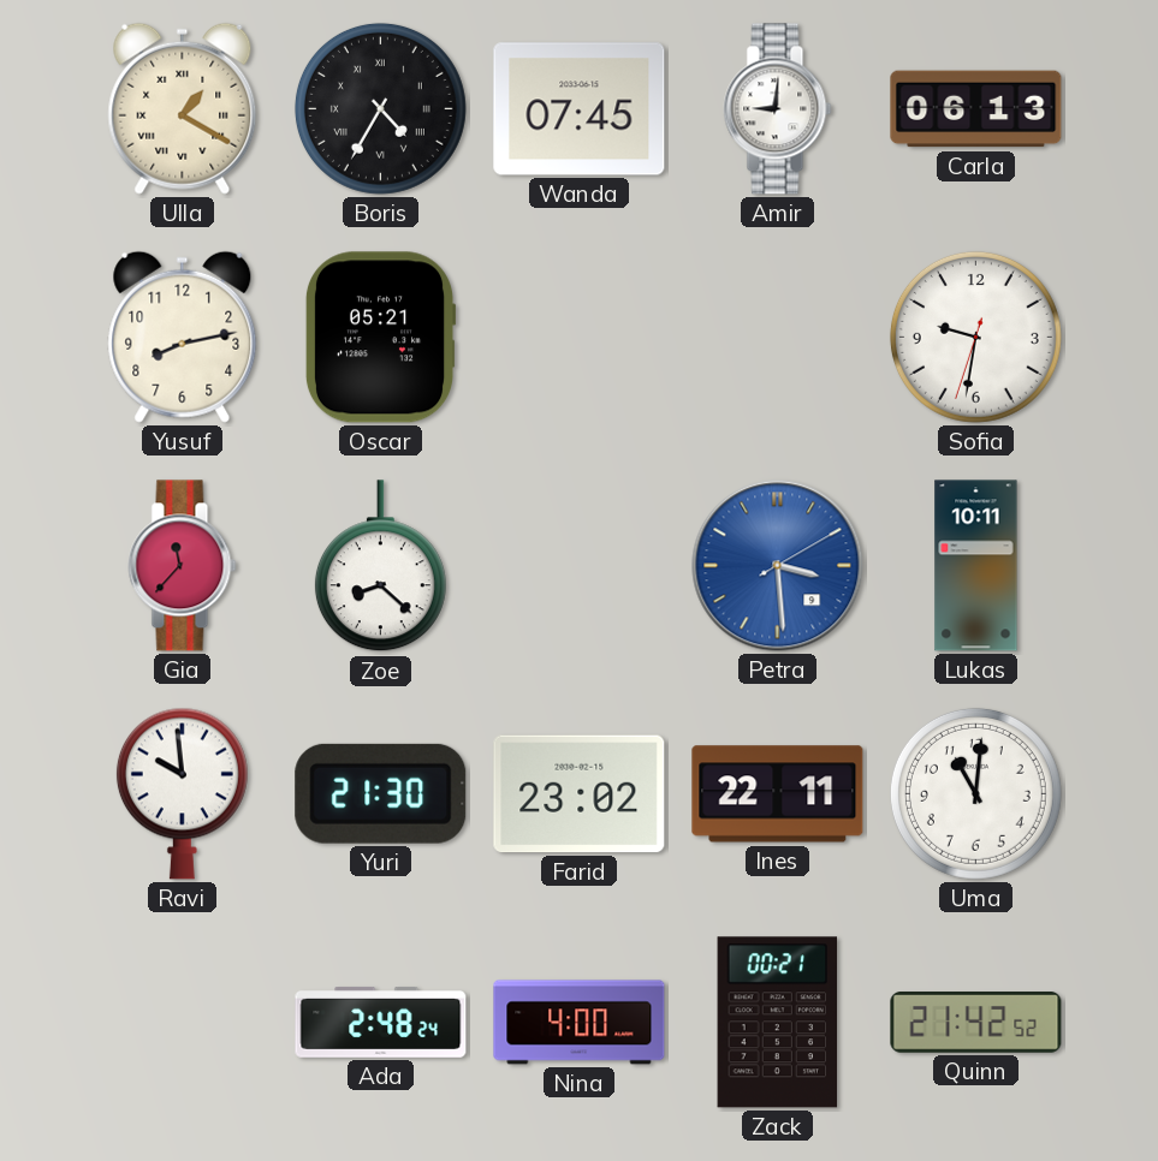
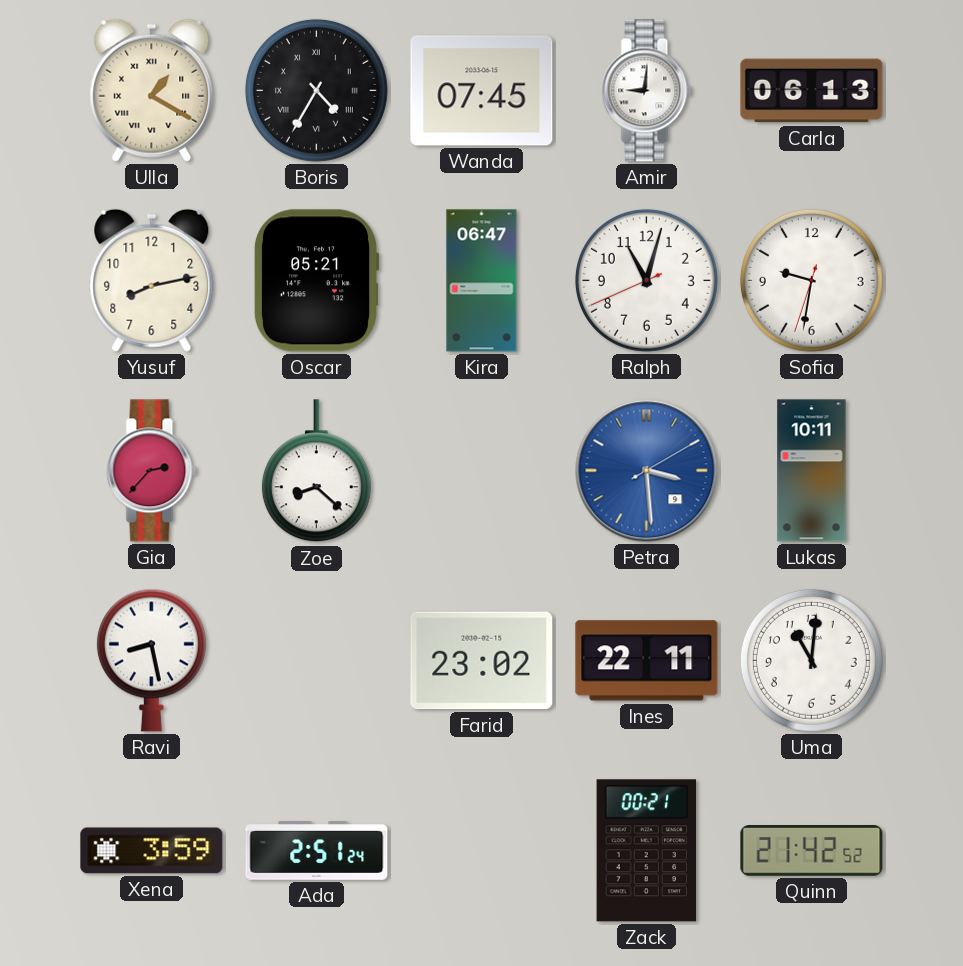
Kira: none -> 06:47 (482, 281)
Ralph: none -> 11:02 (646, 280)
Gia: 11:37 -> 2:37 (152, 471)
Ravi: 9:59 -> 8:28 (151, 660)
Yuri: 21:30 -> none (381, 793)
Xena: none -> 3:59 (152, 851)
Ada: 2:48 -> 2:51 (317, 851)
Nina: 4:00 -> none (580, 1023)
